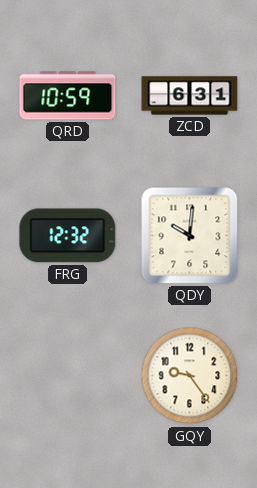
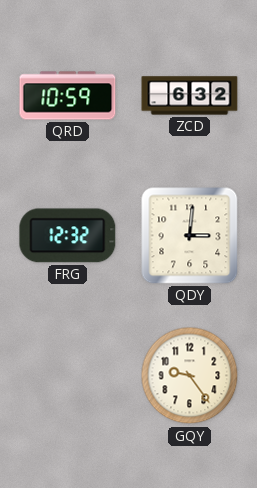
ZCD: 6:31 -> 6:32 (190, 96)
QDY: 10:01 -> 3:01 (190, 236)
